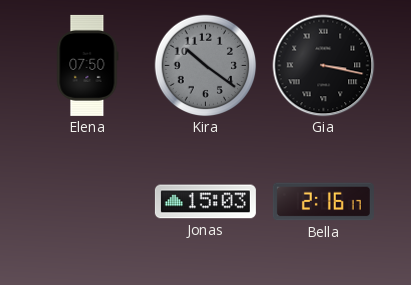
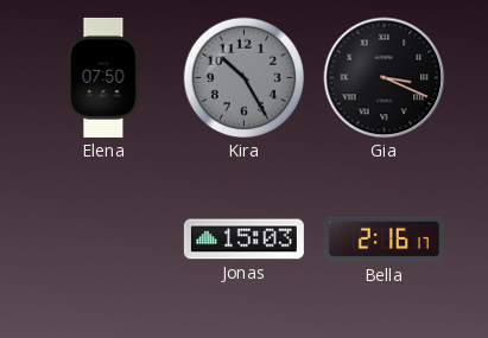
Kira: 10:21 -> 10:25 (245, 78)
Gia: 3:17 -> 3:19 (385, 78)
